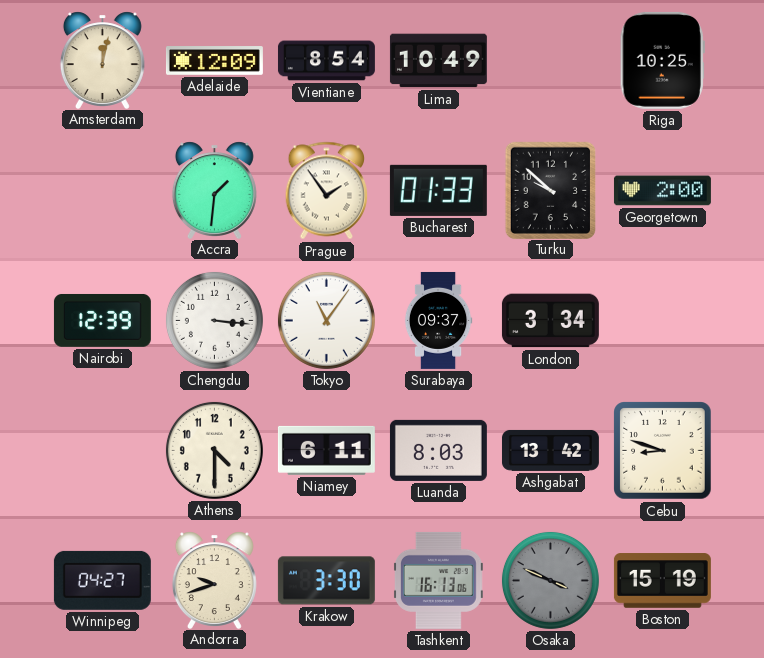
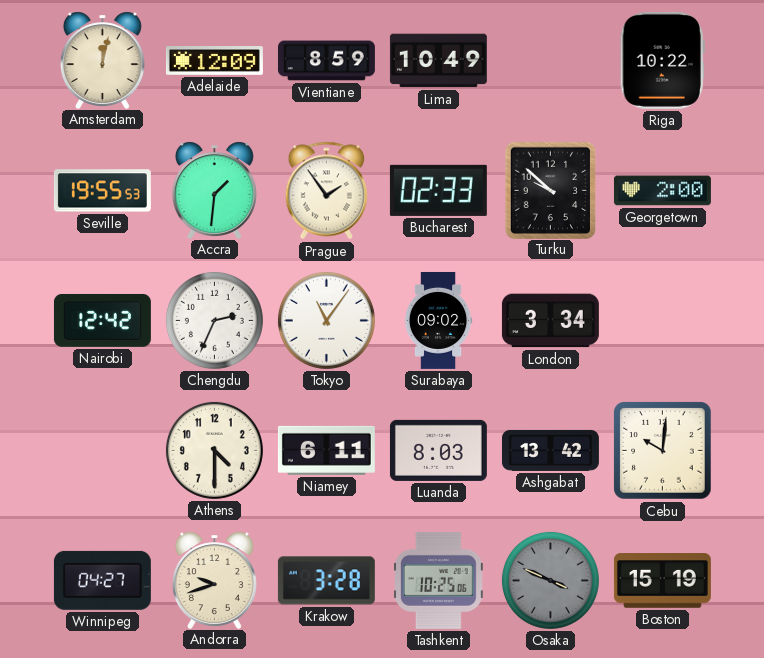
Vientiane: 8:54 -> 8:59 (326, 61)
Riga: 10:25 -> 10:22 (662, 60)
Seville: none -> 19:55 (102, 191)
Bucharest: 01:33 -> 02:33 (438, 190)
Nairobi: 12:39 -> 12:42 (102, 320)
Chengdu: 3:16 -> 2:34 (214, 320)
Surabaya: 09:37 -> 09:02 (438, 320)
Cebu: 8:48 -> 10:01 (663, 451)
Krakow: 3:30 -> 3:28 (326, 581)
Tashkent: 16:13 -> 10:25 (438, 580)
